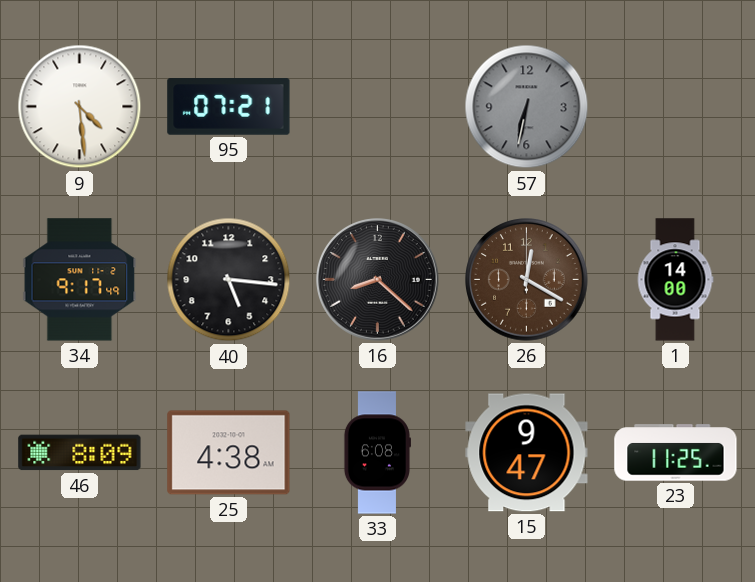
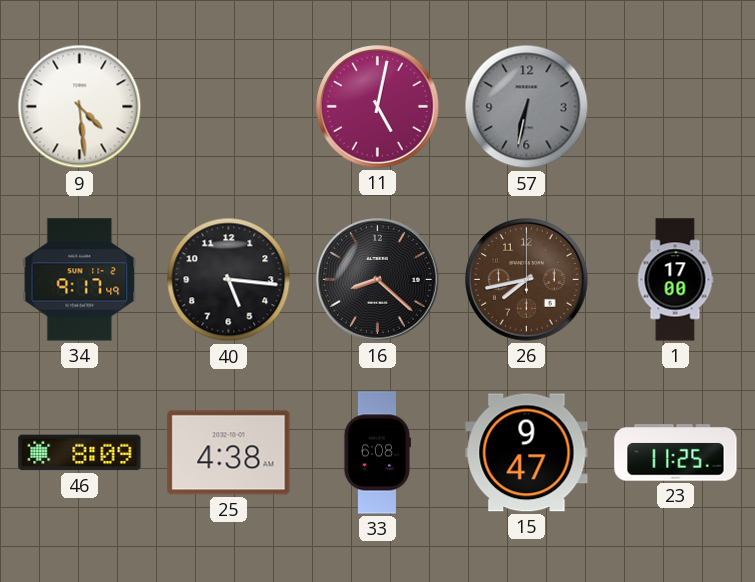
95: 07:21 -> none (229, 107)
11: none -> 5:02 (378, 107)
26: 12:20 -> 7:43 (527, 280)
1: 14:00 -> 17:00 (675, 280)
